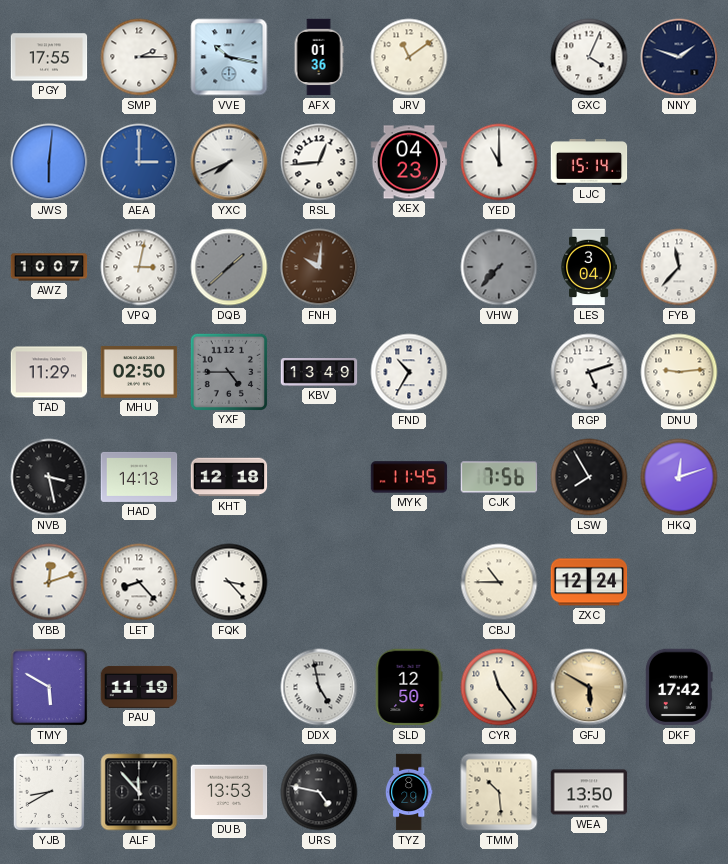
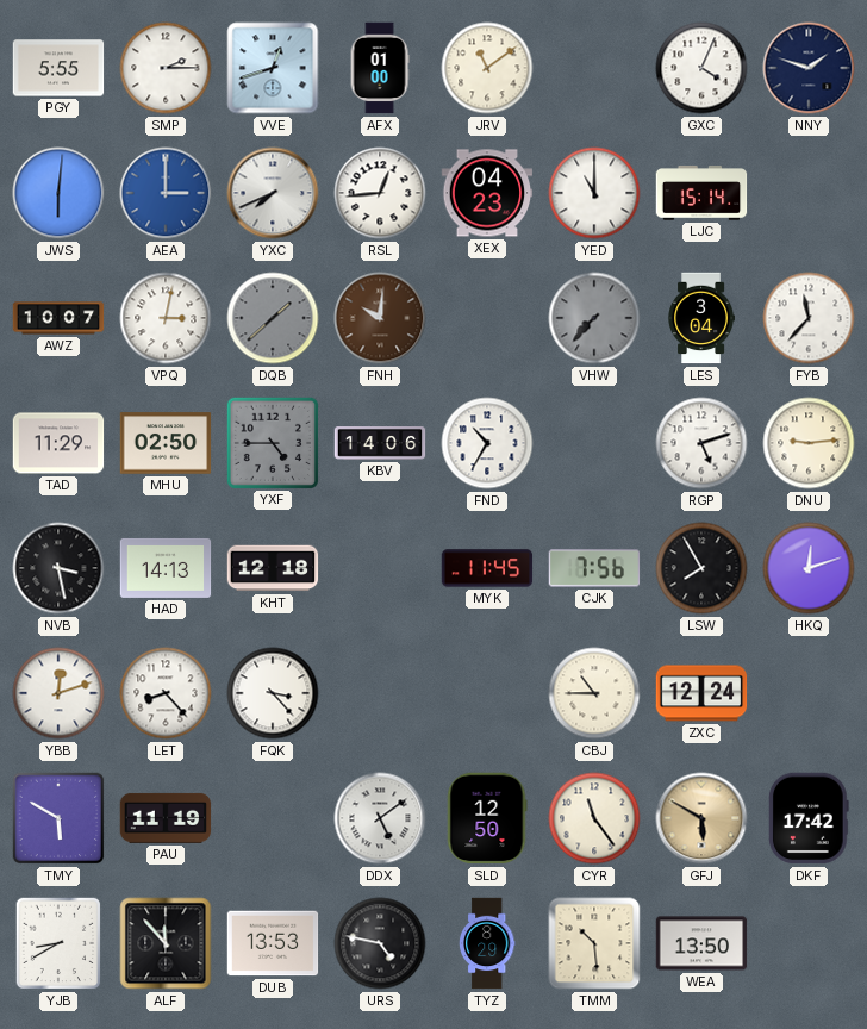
PGY: 17:55 -> 5:55 (58, 68)
VVE: 10:17 -> 12:42 (273, 68)
AFX: 01:36 -> 01:00 (380, 68)
KBV: 13:49 -> 14:06 (380, 444)
DDX: 4:58 -> 5:09 (380, 818)
